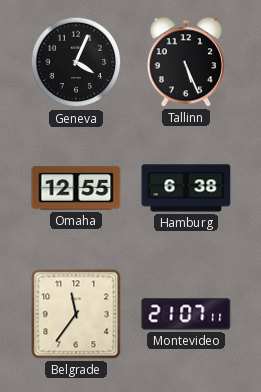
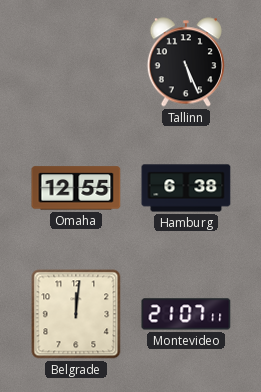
Geneva: 4:04 -> none (76, 62)
Belgrade: 11:36 -> 12:01 (76, 314)
